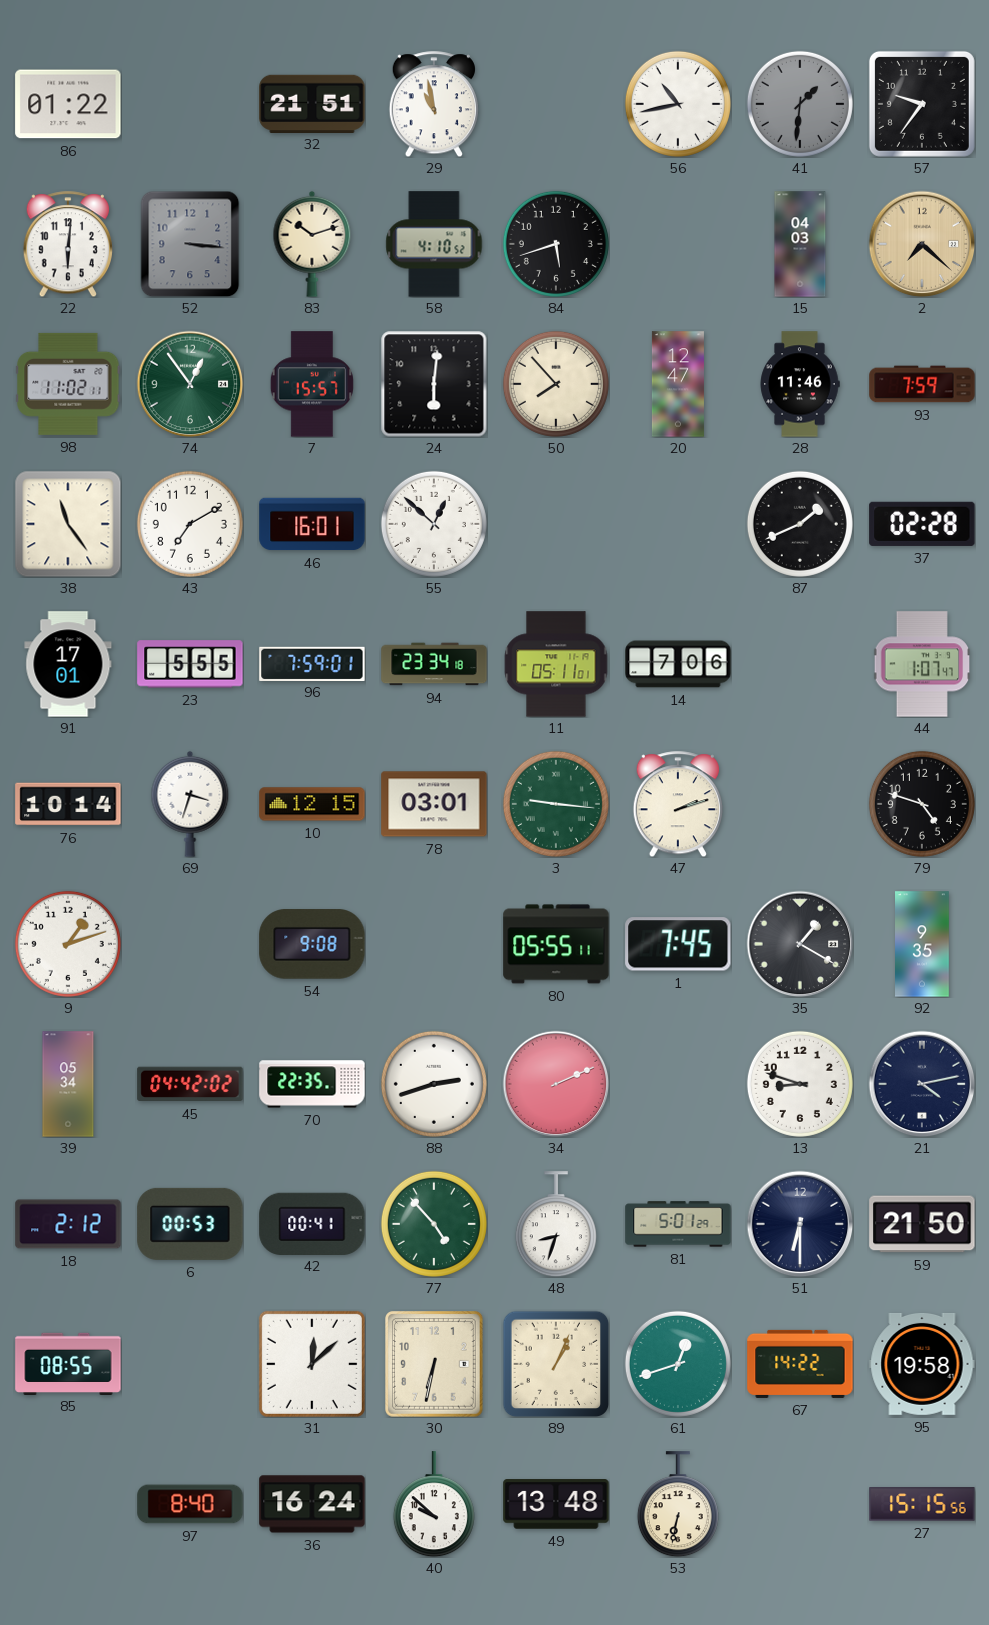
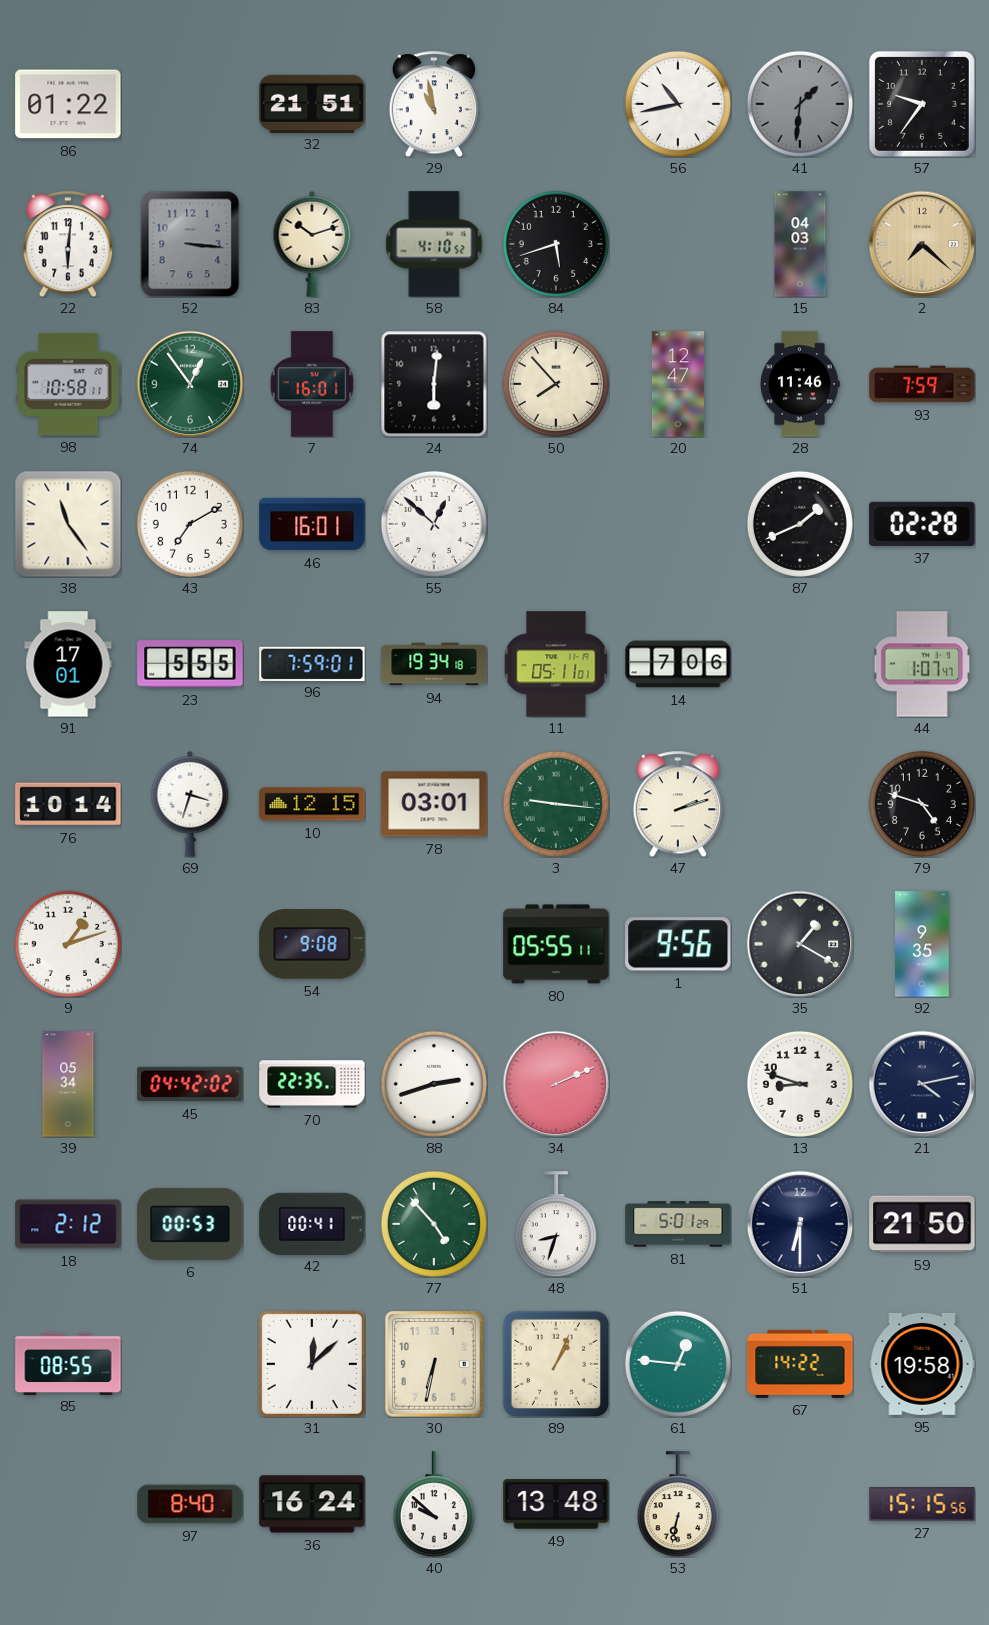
98: 11:02 -> 10:58 (68, 384)
7: 15:57 -> 16:01 (312, 384)
94: 23:34 -> 19:34 (434, 664)
1: 7:45 -> 9:56 (678, 944)
61: 12:42 -> 12:46 (678, 1364)
